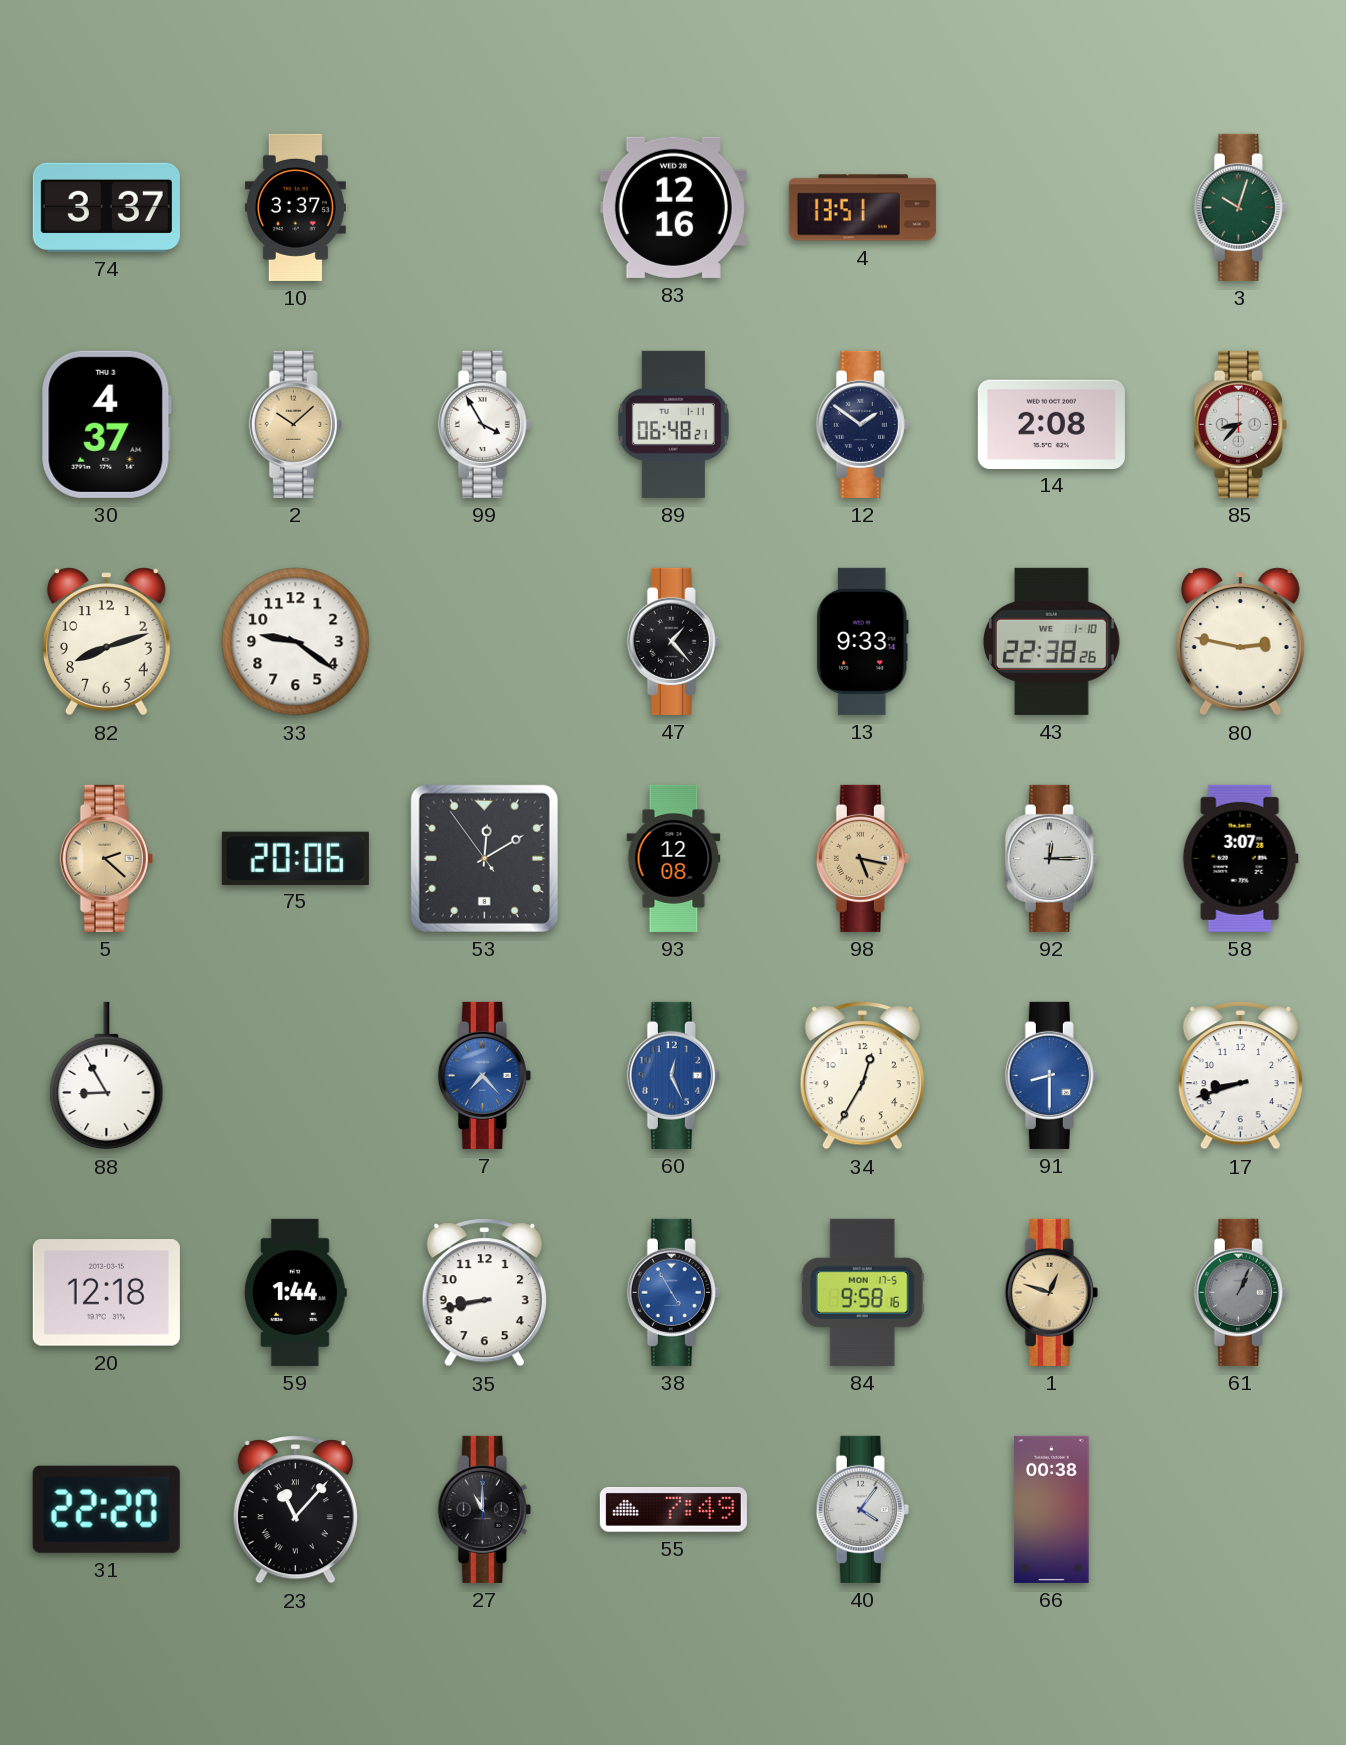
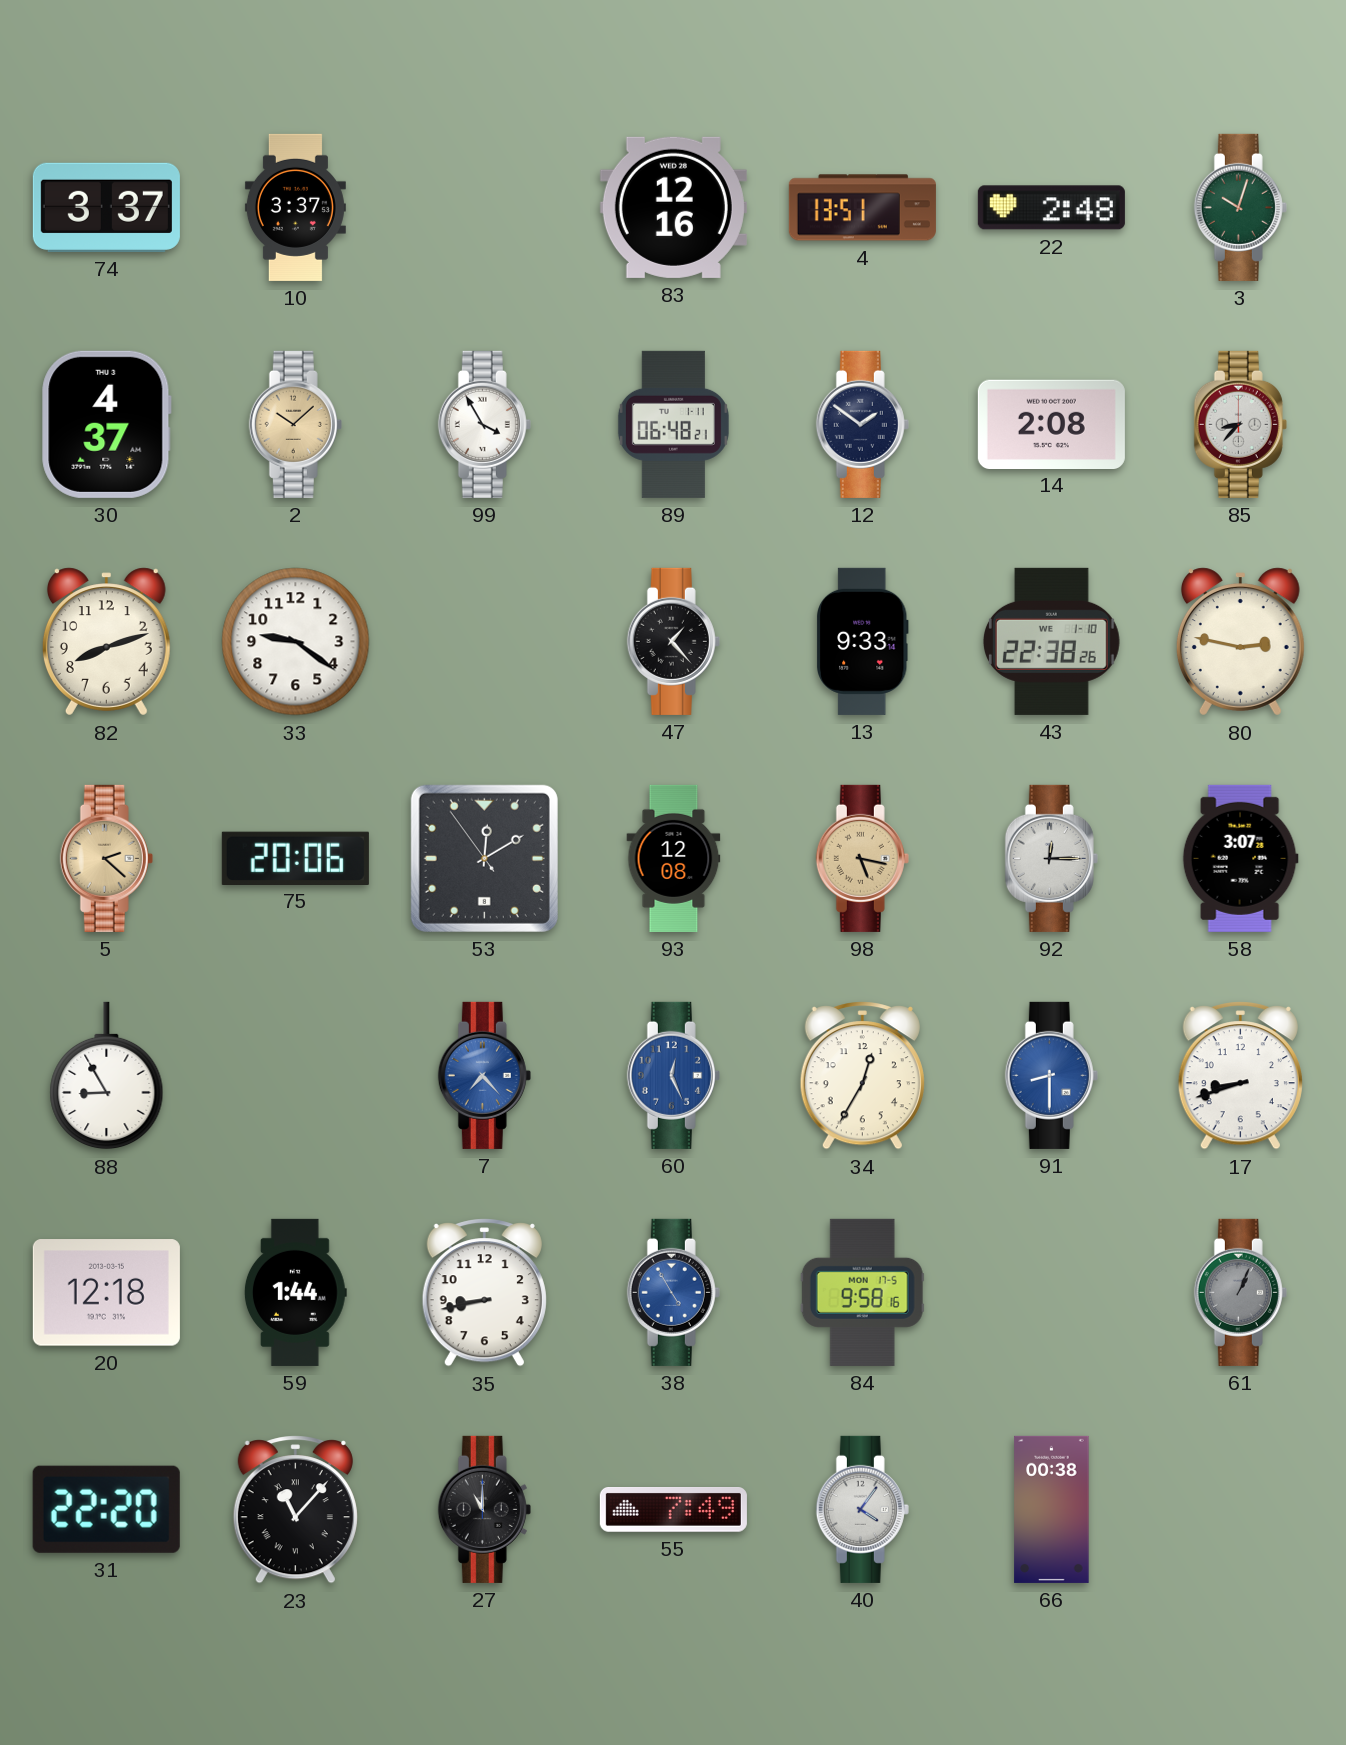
22: none -> 2:48 (1051, 208)
1: 12:48 -> none (1051, 1292)
